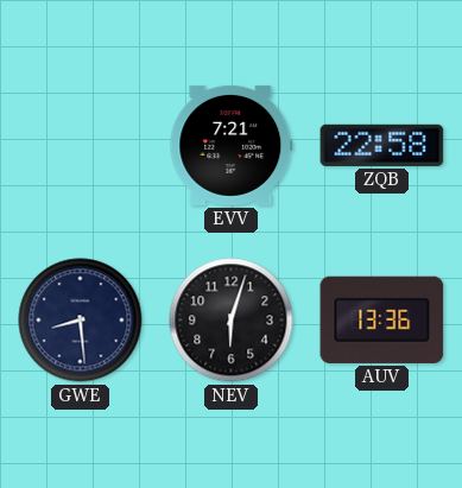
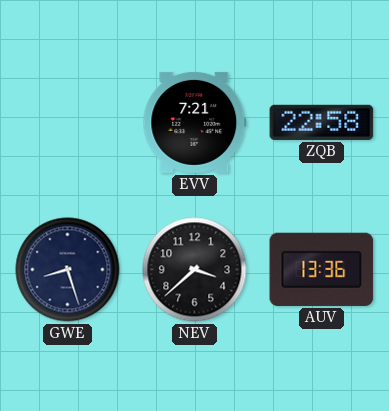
GWE: 8:29 -> 8:27 (68, 270)
NEV: 6:03 -> 3:38 (195, 270)
